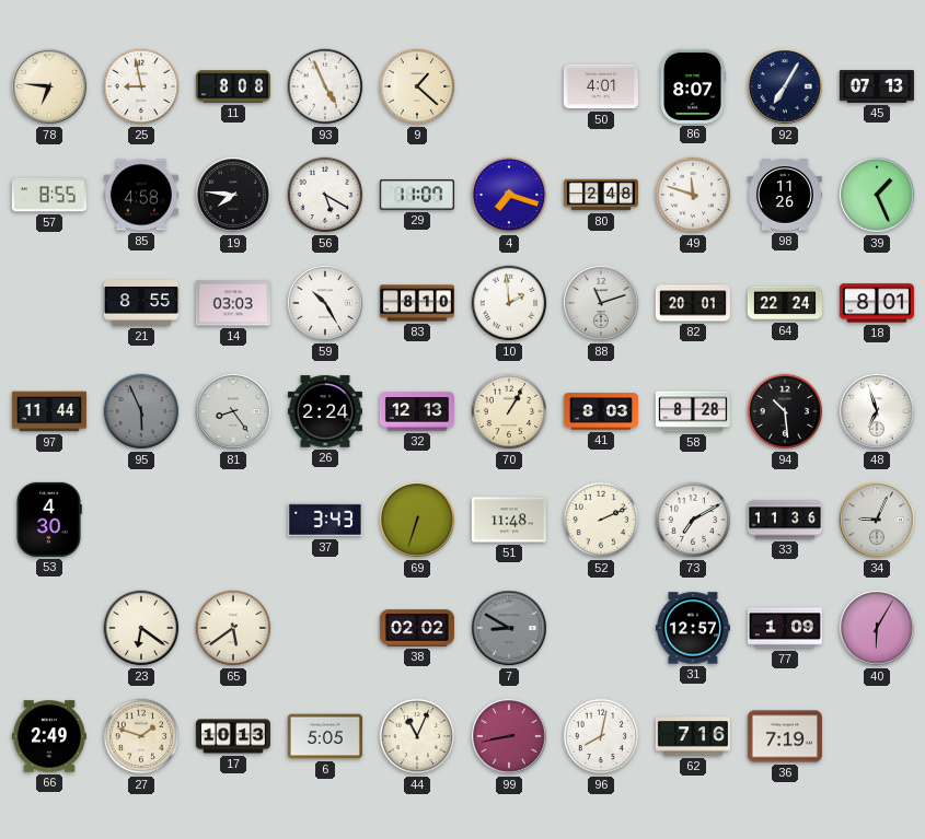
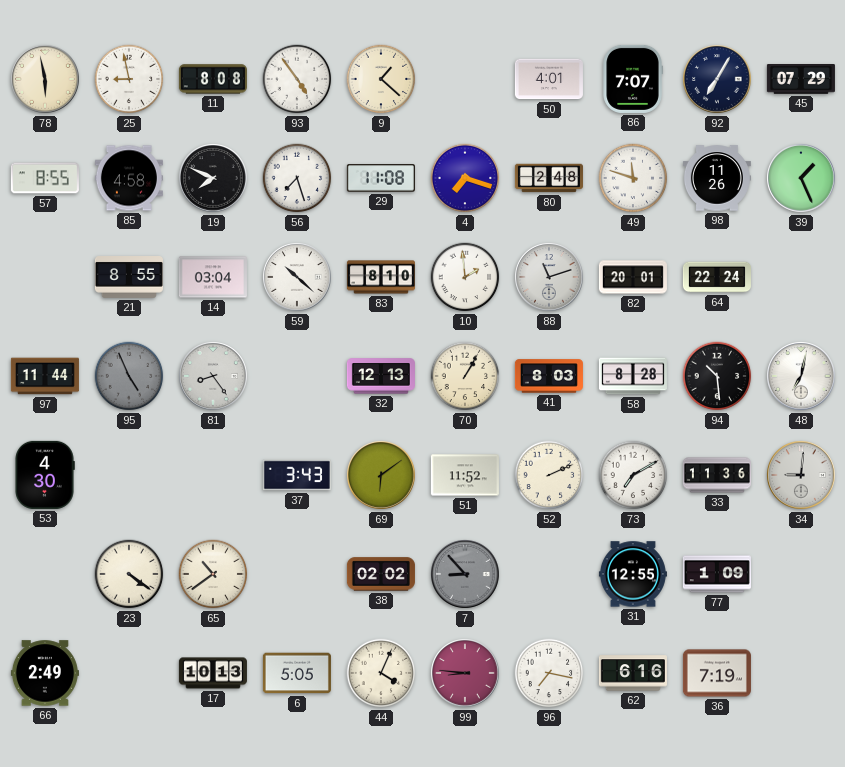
78: 6:46 -> 5:58 (45, 79)
93: 4:56 -> 4:54 (297, 79)
86: 8:07 -> 7:07 (633, 79)
45: 07:13 -> 07:29 (801, 80)
19: 7:46 -> 7:49 (213, 178)
56: 5:20 -> 7:27 (297, 178)
29: 11:07 -> 11:08 (381, 178)
14: 03:03 -> 03:04 (213, 277)
59: 10:25 -> 10:22 (297, 277)
18: 8:01 -> none (877, 303)
95: 5:56 -> 4:56 (129, 376)
26: 2:24 -> none (325, 411)
48: 6:57 -> 7:02 (801, 376)
69: 6:33 -> 6:09 (381, 475)
51: 11:48 -> 11:52 (465, 475)
34: 9:04 -> 9:01 (801, 475)
23: 6:21 -> 4:21 (129, 574)
65: 5:39 -> 10:39 (213, 574)
7: 8:50 -> 8:53 (465, 574)
31: 12:57 -> 12:55 (633, 574)
40: 6:05 -> none (877, 628)
27: 1:48 -> none (141, 736)
44: 11:04 -> 4:04 (381, 673)
99: 8:43 -> 8:46 (465, 673)
96: 8:02 -> 7:17 (549, 673)
62: 7:16 -> 6:16 (633, 673)
